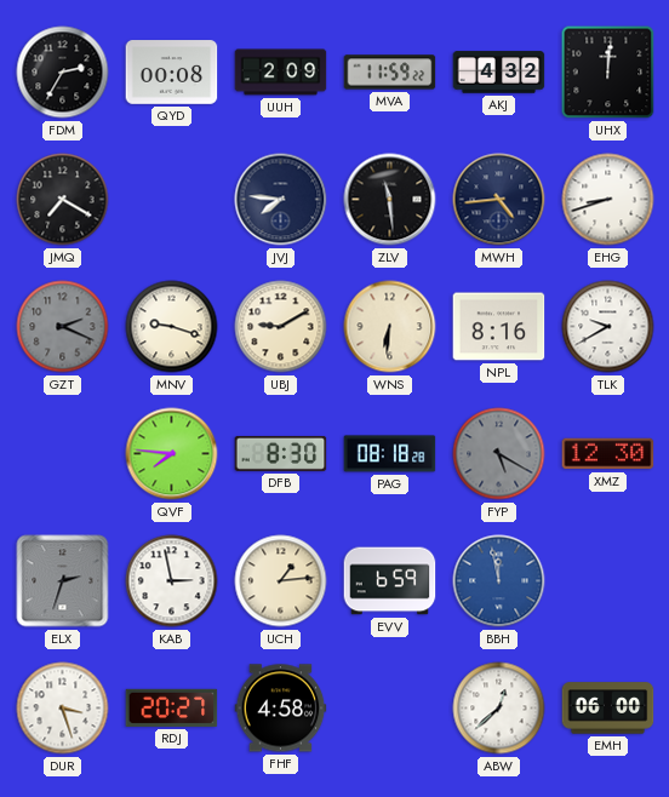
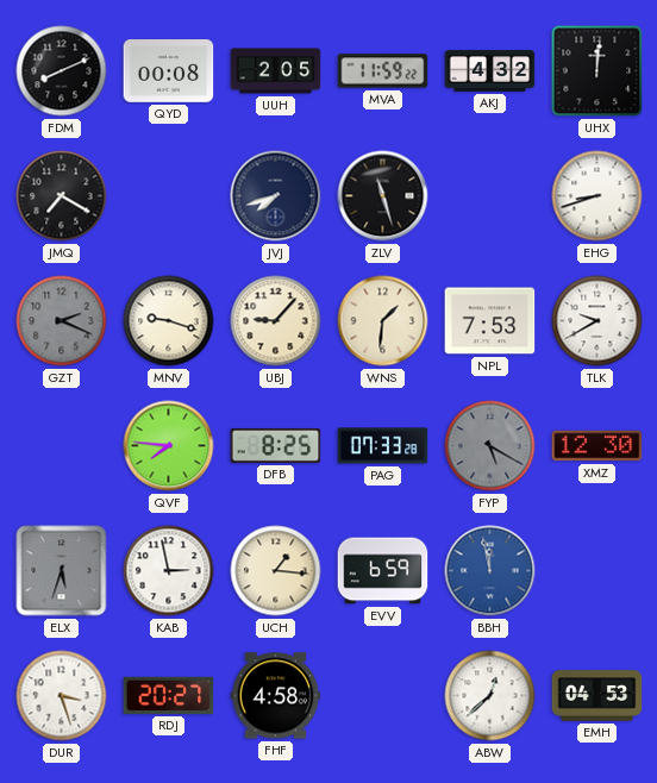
FDM: 2:35 -> 8:11 (62, 71)
UUH: 2:09 -> 2:05 (276, 71)
JVJ: 7:46 -> 7:42 (276, 196)
ZLV: 11:29 -> 11:27 (383, 196)
MWH: 4:44 -> none (499, 200)
UBJ: 9:10 -> 9:07 (276, 321)
WNS: 6:31 -> 1:31 (383, 321)
NPL: 8:16 -> 7:53 (490, 321)
DFB: 8:30 -> 8:25 (276, 445)
PAG: 08:18 -> 07:33 (383, 446)
ELX: 2:33 -> 5:33 (62, 571)
UCH: 1:14 -> 1:16 (276, 571)
EMH: 06:00 -> 04:53 (597, 696)
